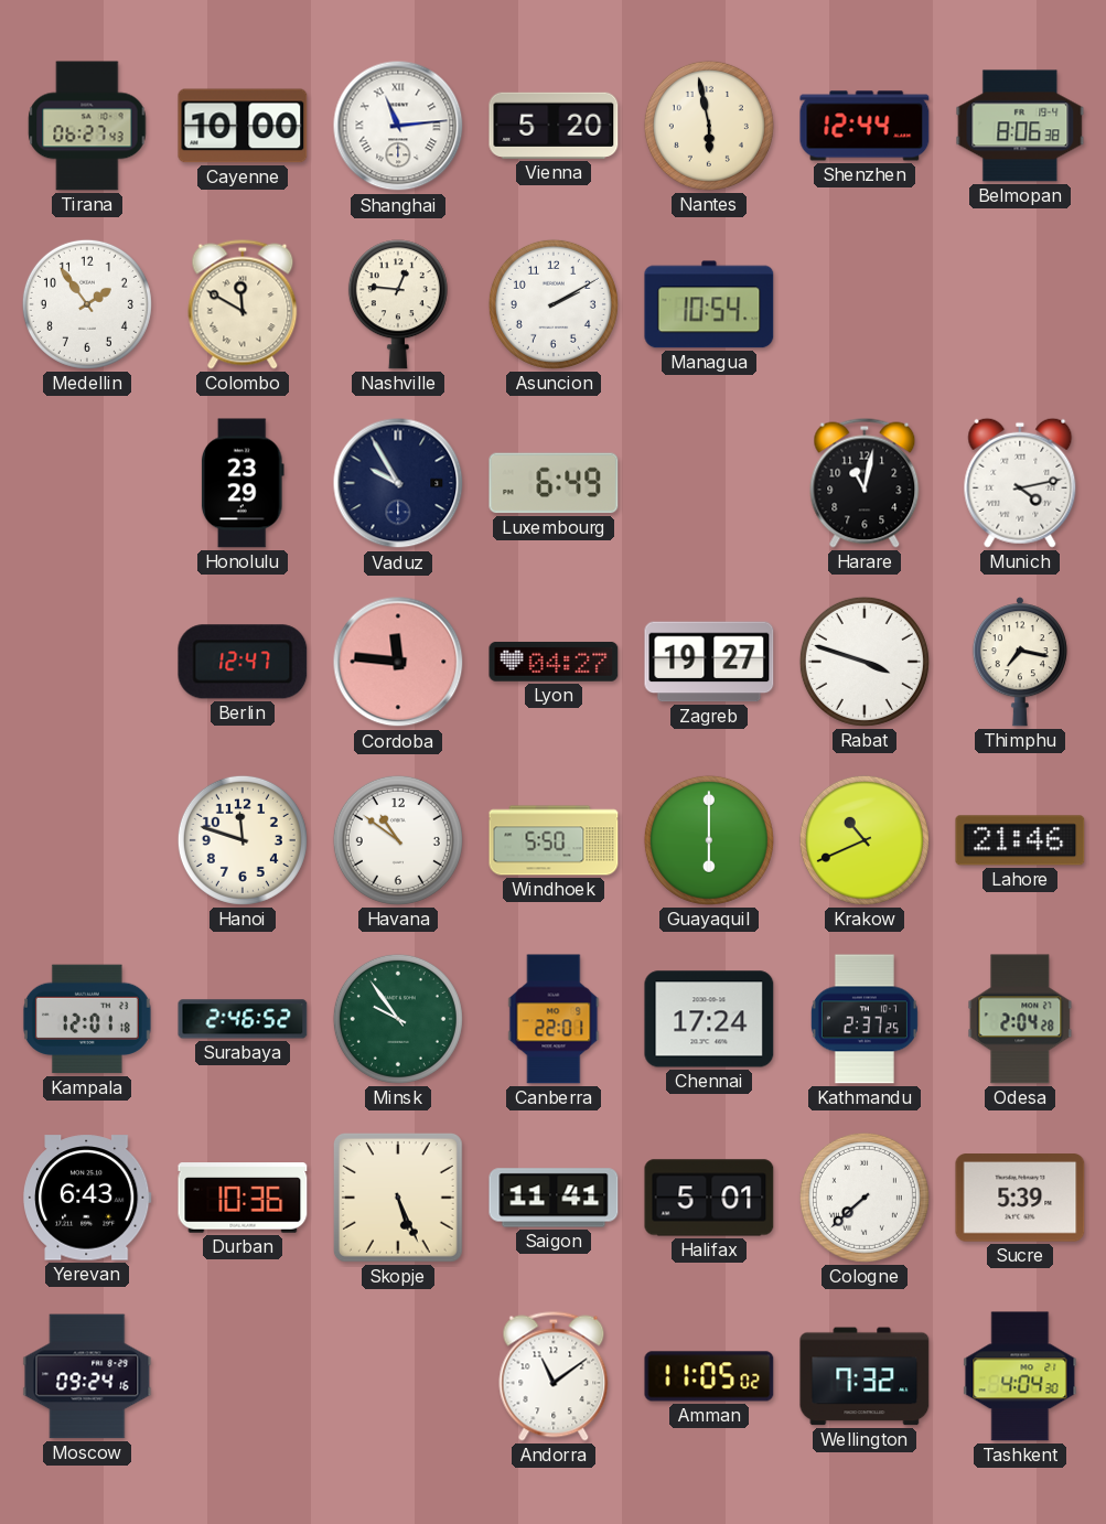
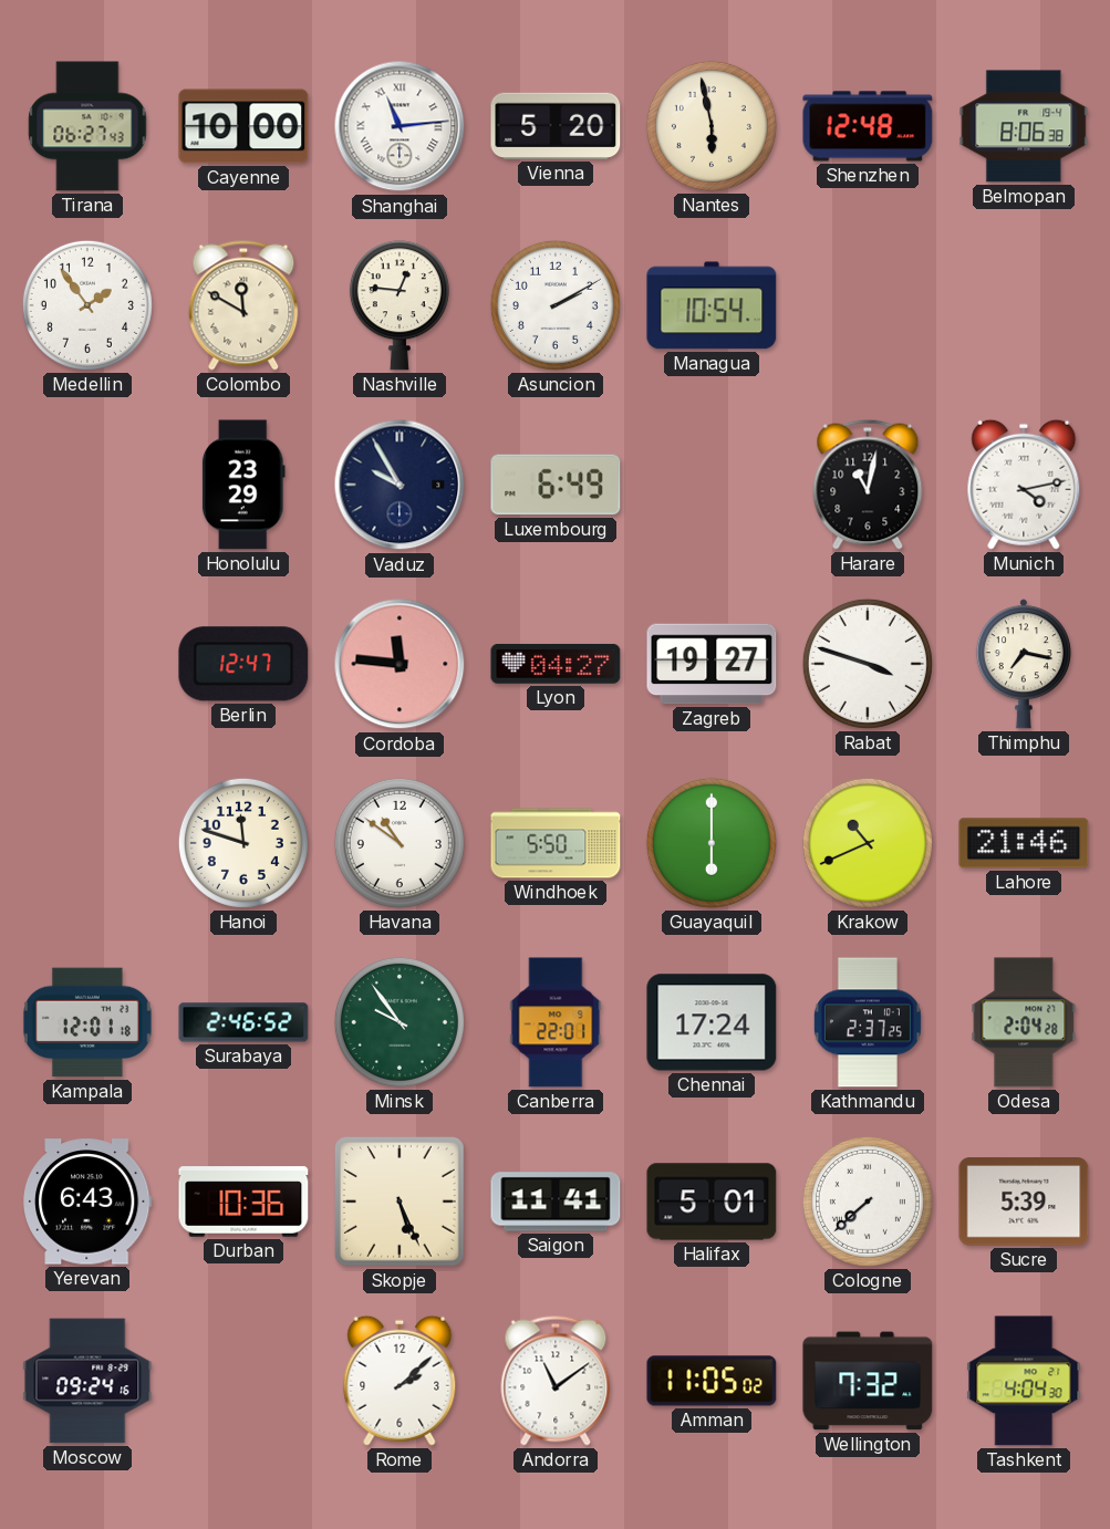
Shenzhen: 12:44 -> 12:48 (868, 126)
Rome: none -> 2:08 (400, 1381)
